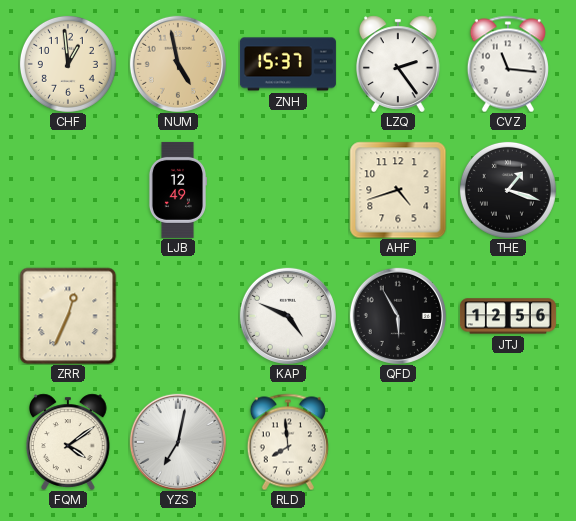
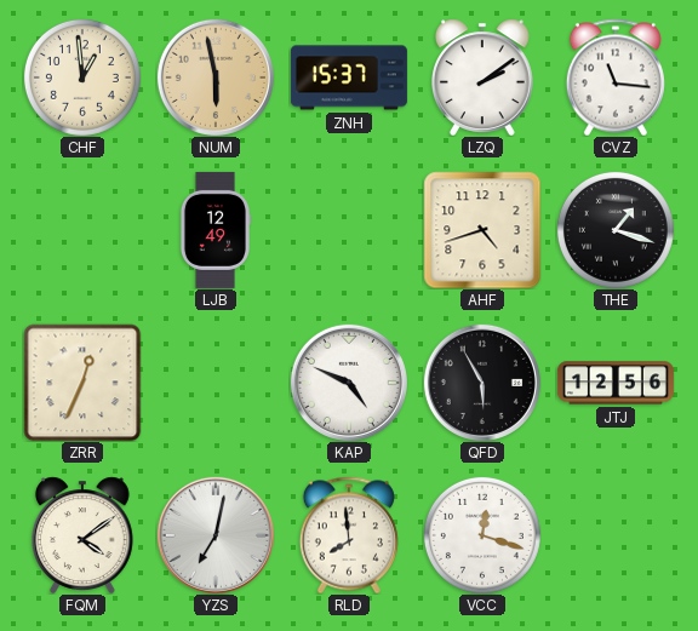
NUM: 4:58 -> 5:58 (216, 78)
LZQ: 2:24 -> 2:09 (484, 78)
VCC: none -> 12:18 (482, 535)
